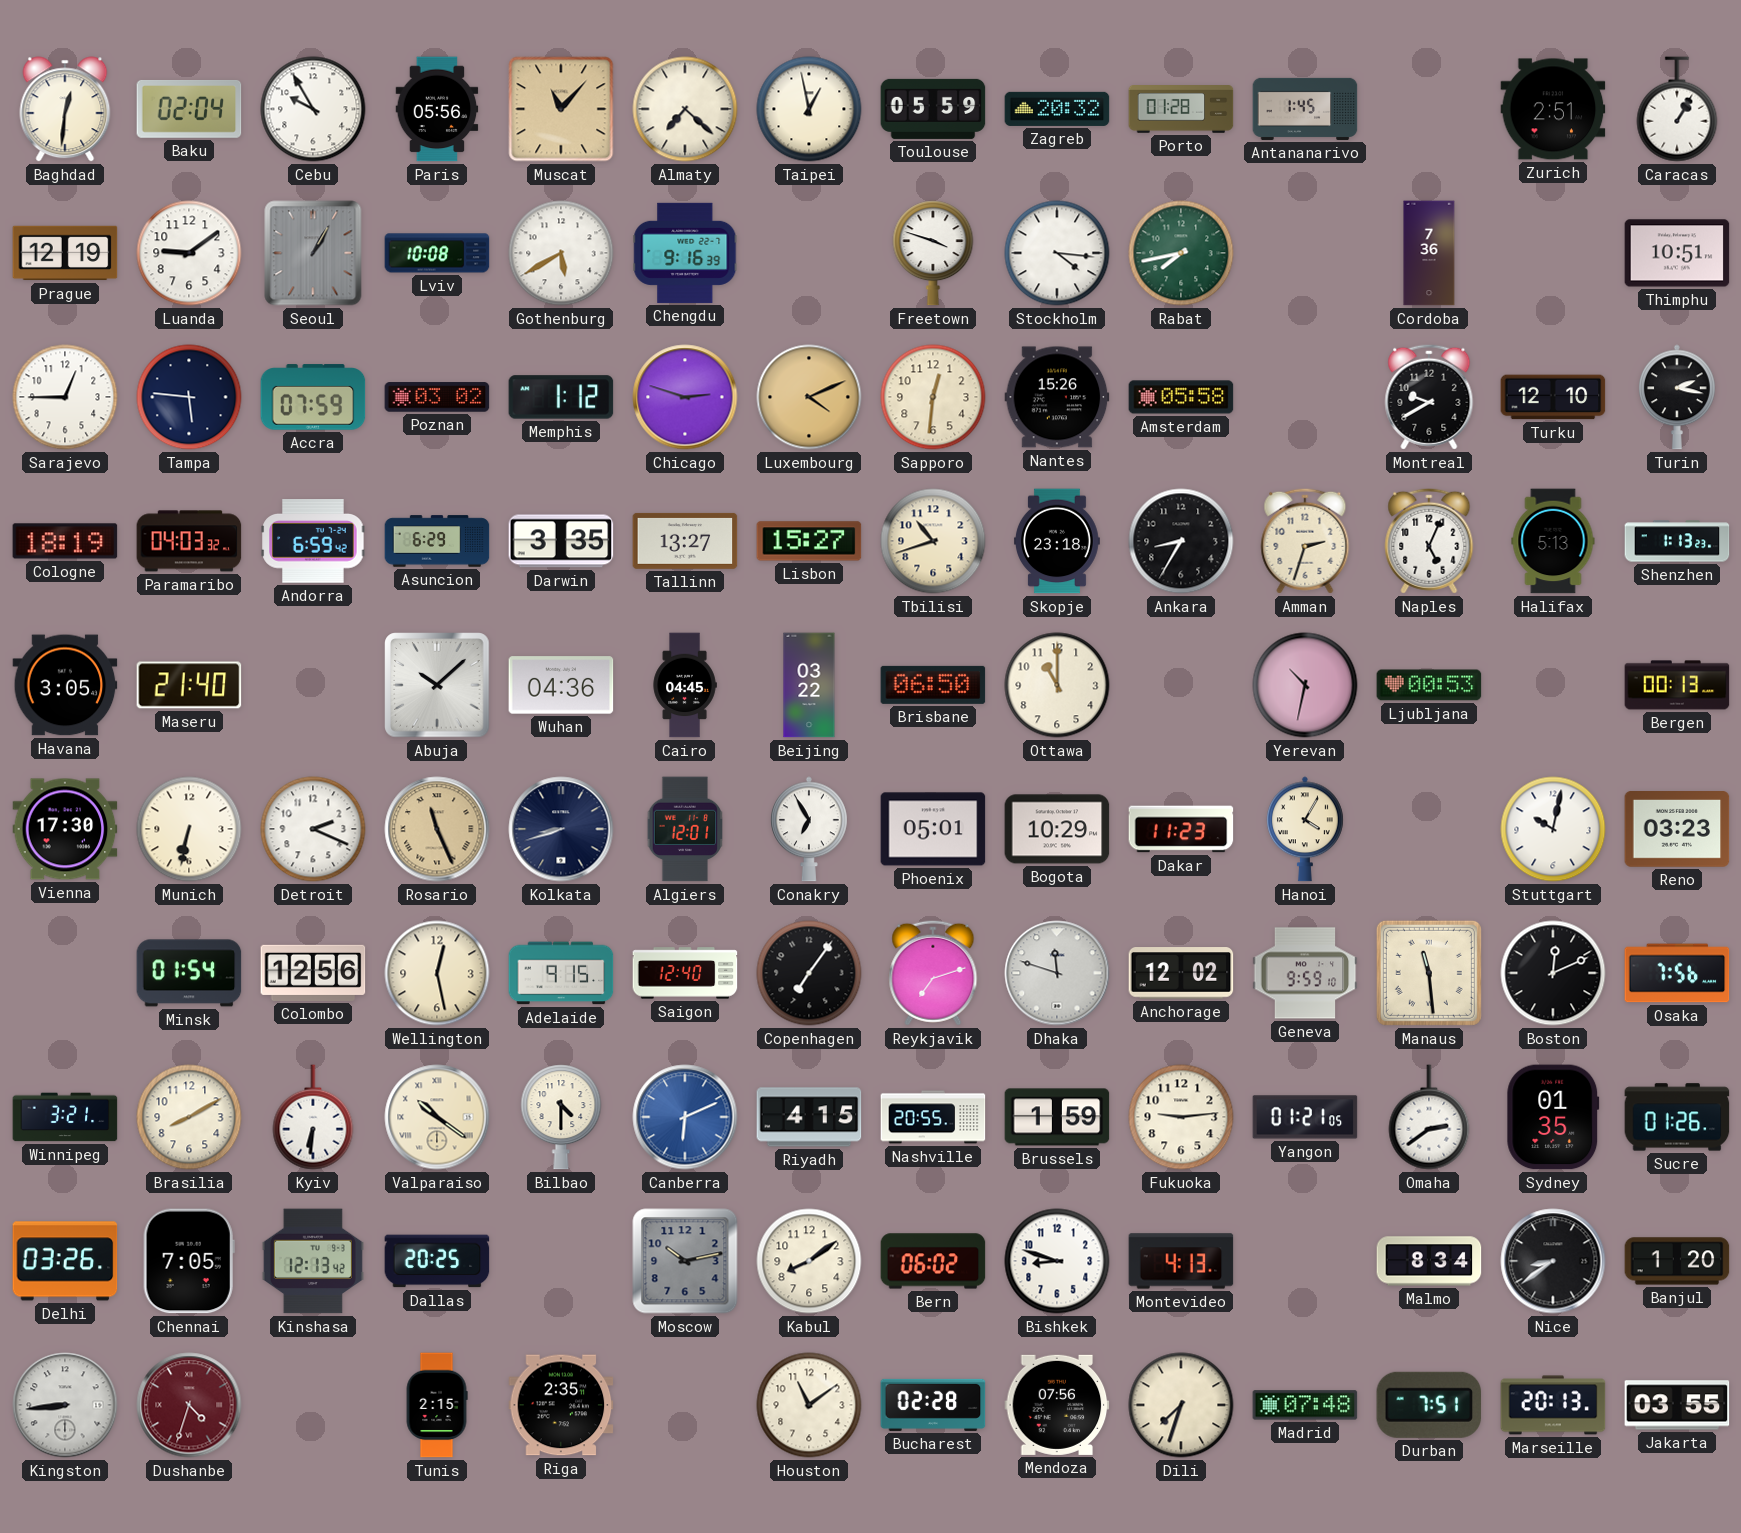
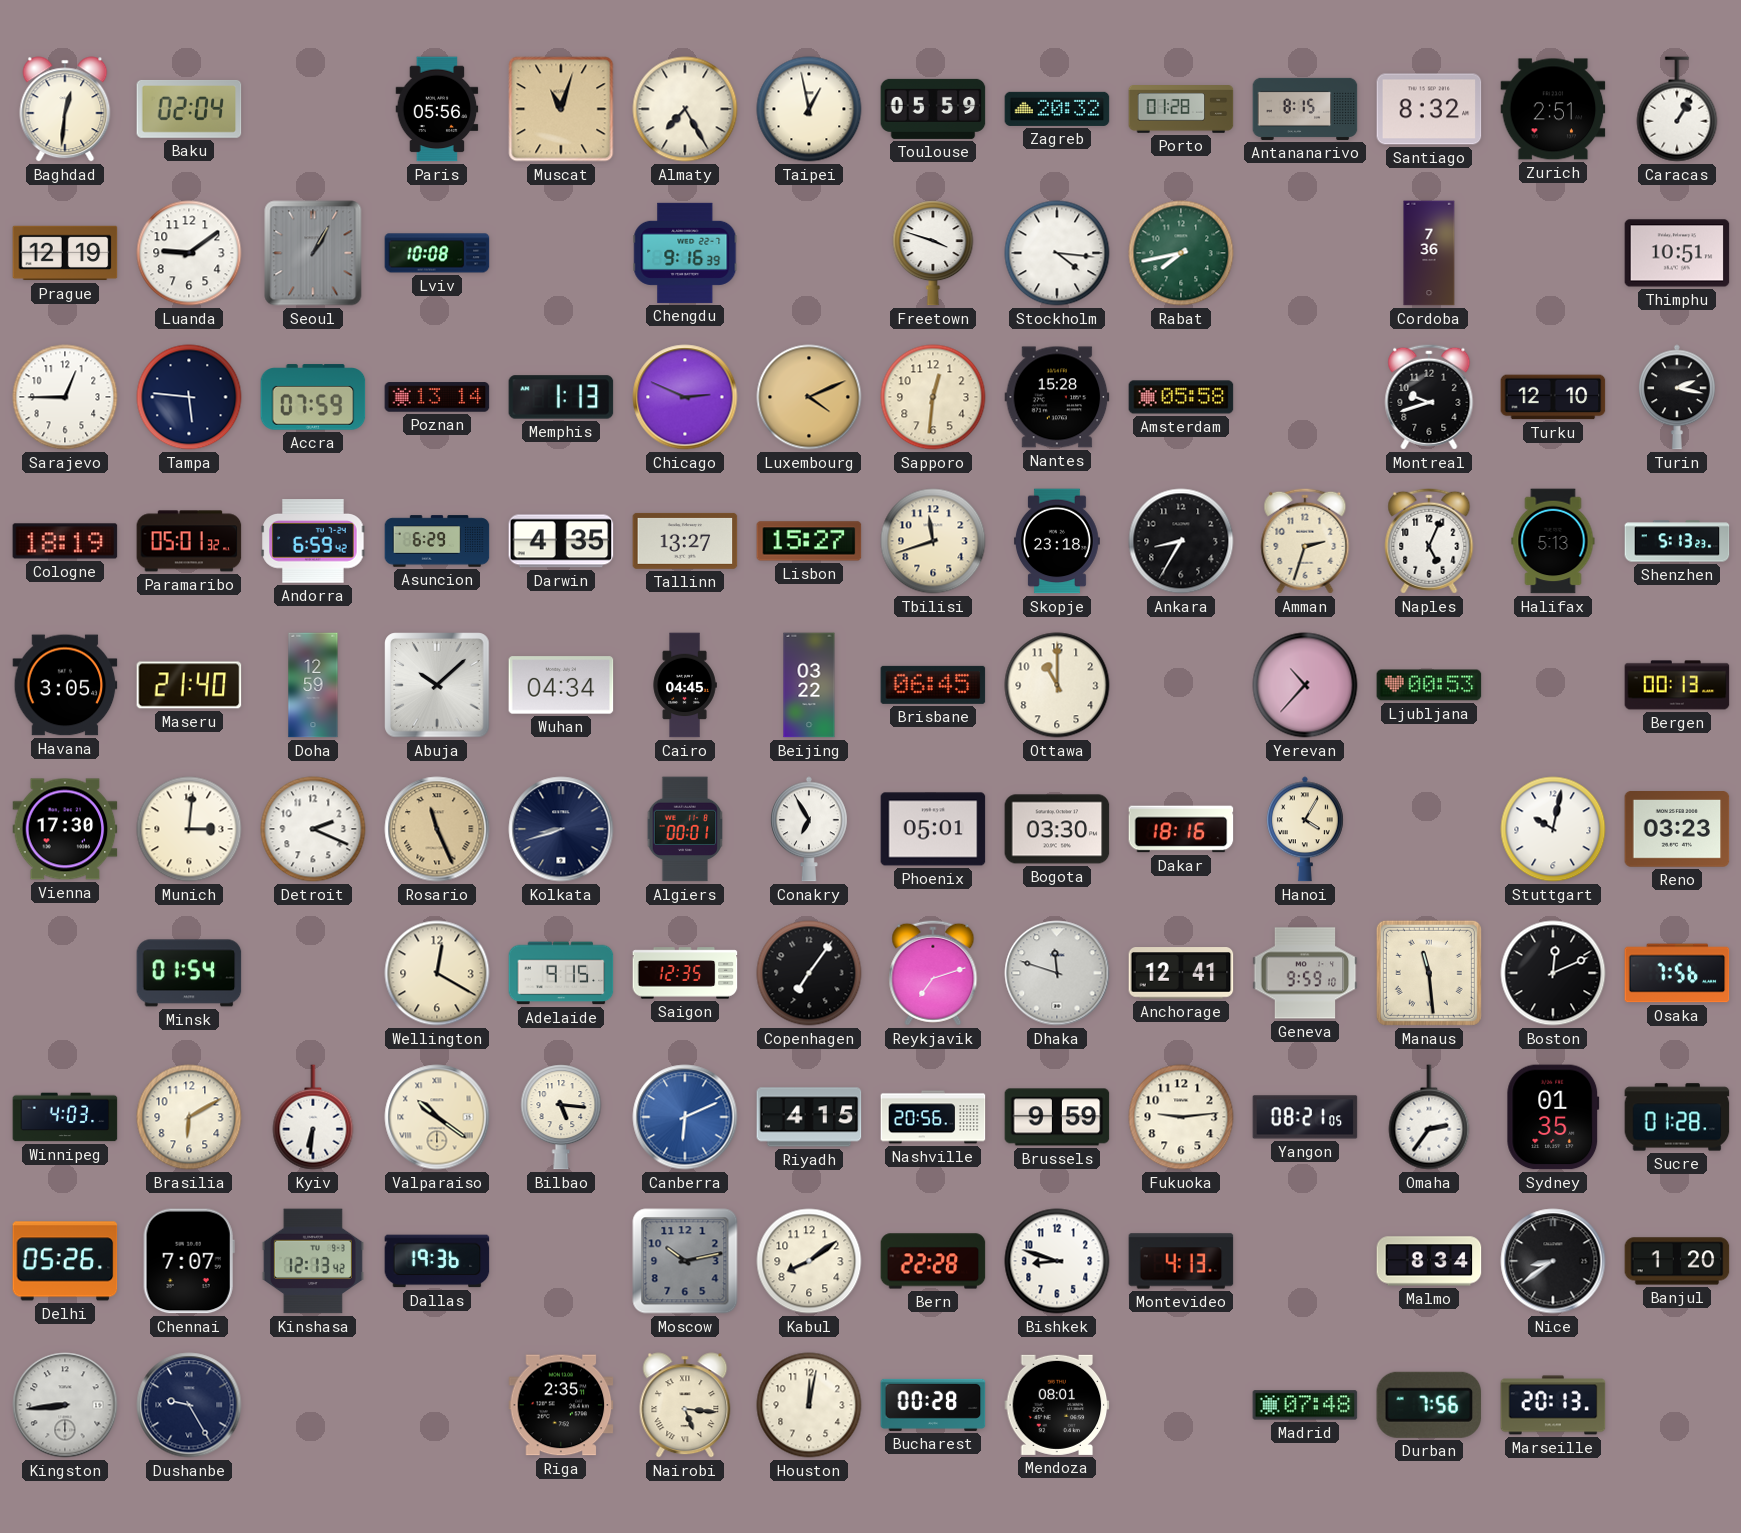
Cebu: 9:55 -> none (313, 109)
Muscat: 11:07 -> 11:03 (561, 109)
Almaty: 7:22 -> 7:25 (685, 109)
Antananarivo: 1:45 -> 8:15 (1305, 109)
Santiago: none -> 8:32 (1429, 109)
Gothenburg: 5:40 -> none (561, 253)
Poznan: 03:02 -> 13:14 (437, 397)
Memphis: 1:12 -> 1:13 (561, 397)
Chicago: 2:48 -> 2:49 (685, 397)
Nantes: 15:26 -> 15:28 (1057, 397)
Montreal: 9:40 -> 9:42 (1429, 397)
Paramaribo: 04:03 -> 05:01 (189, 541)
Darwin: 3:35 -> 4:35 (561, 541)
Tbilisi: 10:42 -> 11:42 (933, 541)
Shenzhen: 1:13 -> 5:13 (1677, 541)
Doha: none -> 12:59 (313, 685)
Wuhan: 04:36 -> 04:34 (561, 685)
Brisbane: 06:50 -> 06:45 (933, 685)
Yerevan: 10:32 -> 10:37 (1305, 685)
Munich: 6:32 -> 3:01 (189, 829)
Algiers: 12:01 -> 00:01 (684, 829)
Bogota: 10:29 -> 03:30 (1057, 829)
Dakar: 11:23 -> 18:16 (1181, 829)
Colombo: 12:56 -> none (313, 973)
Wellington: 12:28 -> 12:20 (437, 973)
Saigon: 12:40 -> 12:35 (685, 973)
Anchorage: 12:02 -> 12:41 (1181, 973)
Winnipeg: 3:21 -> 4:03 (65, 1117)
Brasilia: 8:10 -> 6:10 (189, 1117)
Bilbao: 4:30 -> 5:16 (561, 1117)
Nashville: 20:55 -> 20:56 (933, 1117)
Brussels: 1:59 -> 9:59 (1057, 1117)
Yangon: 01:21 -> 08:21 (1305, 1117)
Omaha: 2:39 -> 2:36 (1429, 1117)
Sucre: 01:26 -> 01:28 (1677, 1117)
Delhi: 03:26 -> 05:26 (65, 1261)
Chennai: 7:05 -> 7:07 (189, 1261)
Dallas: 20:25 -> 19:36 (437, 1261)
Bern: 06:02 -> 22:28 (933, 1261)
Dushanbe: 4:33 -> 9:25 (189, 1405)
Dushanbe dial: burgundy -> navy (189, 1405)
Tunis: 2:15 -> none (437, 1405)
Nairobi: none -> 5:16 (685, 1405)
Houston: 11:09 -> 12:02 (809, 1405)
Bucharest: 02:28 -> 00:28 (933, 1405)
Mendoza: 07:56 -> 08:01 (1057, 1405)
Dili: 7:33 -> none (1181, 1405)
Durban: 7:51 -> 7:56 (1429, 1405)
Jakarta: 03:55 -> none (1677, 1405)
